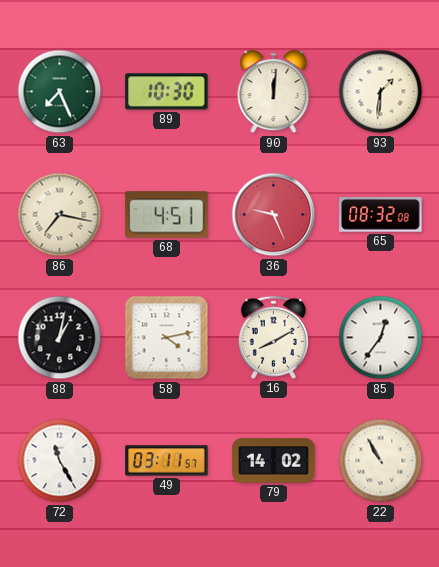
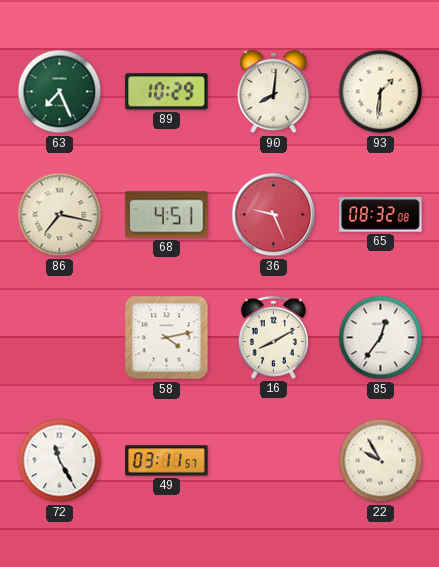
89: 10:30 -> 10:29 (167, 92)
90: 12:01 -> 8:01 (274, 92)
88: 1:02 -> none (60, 338)
79: 14:02 -> none (274, 461)
22: 10:55 -> 9:55 (381, 461)
